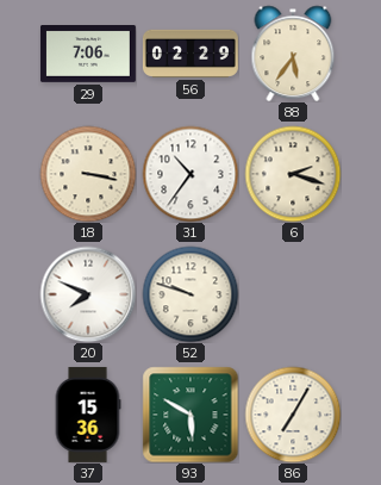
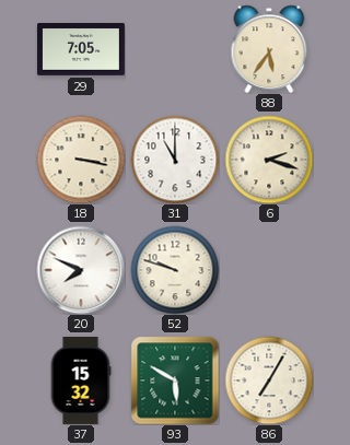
29: 7:06 -> 7:05 (81, 50)
56: 02:29 -> none (190, 54)
31: 10:36 -> 11:00 (175, 160)
37: 15:36 -> 15:32 (81, 380)
